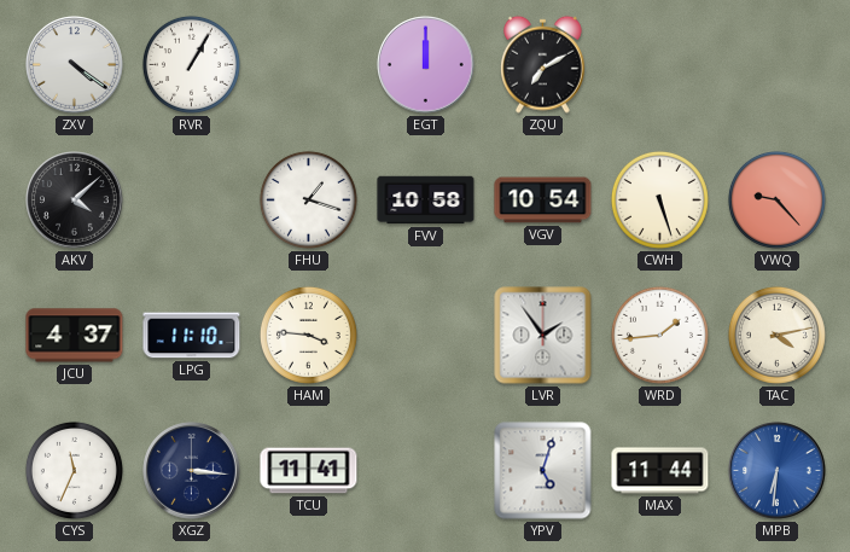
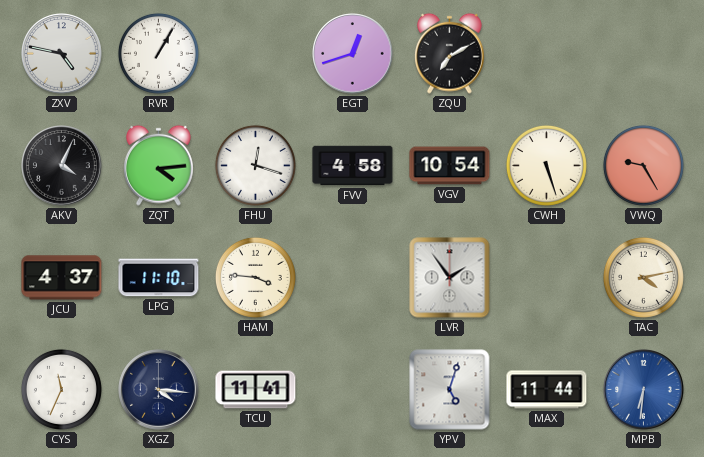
ZXV: 4:21 -> 4:47 (62, 54)
EGT: 12:00 -> 12:42 (353, 54)
AKV: 4:08 -> 4:04 (62, 166)
ZQT: none -> 4:14 (159, 165)
FHU: 1:18 -> 12:18 (255, 165)
FVV: 10:58 -> 4:58 (353, 166)
VWQ: 9:23 -> 9:25 (643, 165)
WRD: 1:44 -> none (659, 335)
XGZ: 3:16 -> 4:16 (159, 390)
